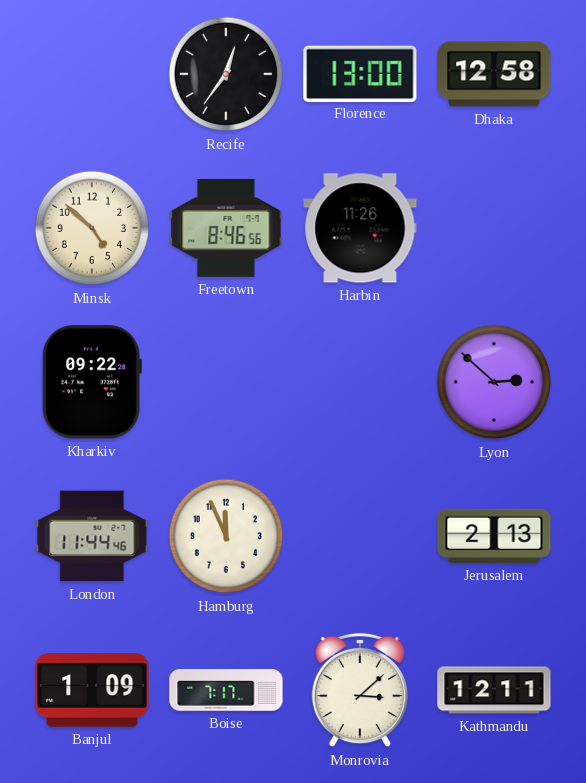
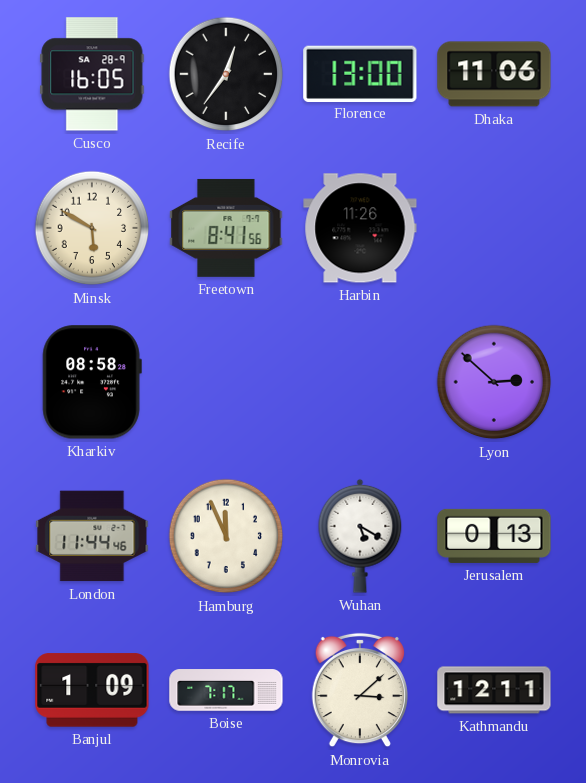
Cusco: none -> 16:05 (92, 74)
Dhaka: 12:58 -> 11:06 (494, 74)
Minsk: 4:52 -> 5:50 (92, 228)
Freetown: 8:46 -> 8:41 (226, 228)
Kharkiv: 09:22 -> 08:58 (92, 382)
Wuhan: none -> 5:20 (360, 536)
Jerusalem: 2:13 -> 0:13 (494, 536)
